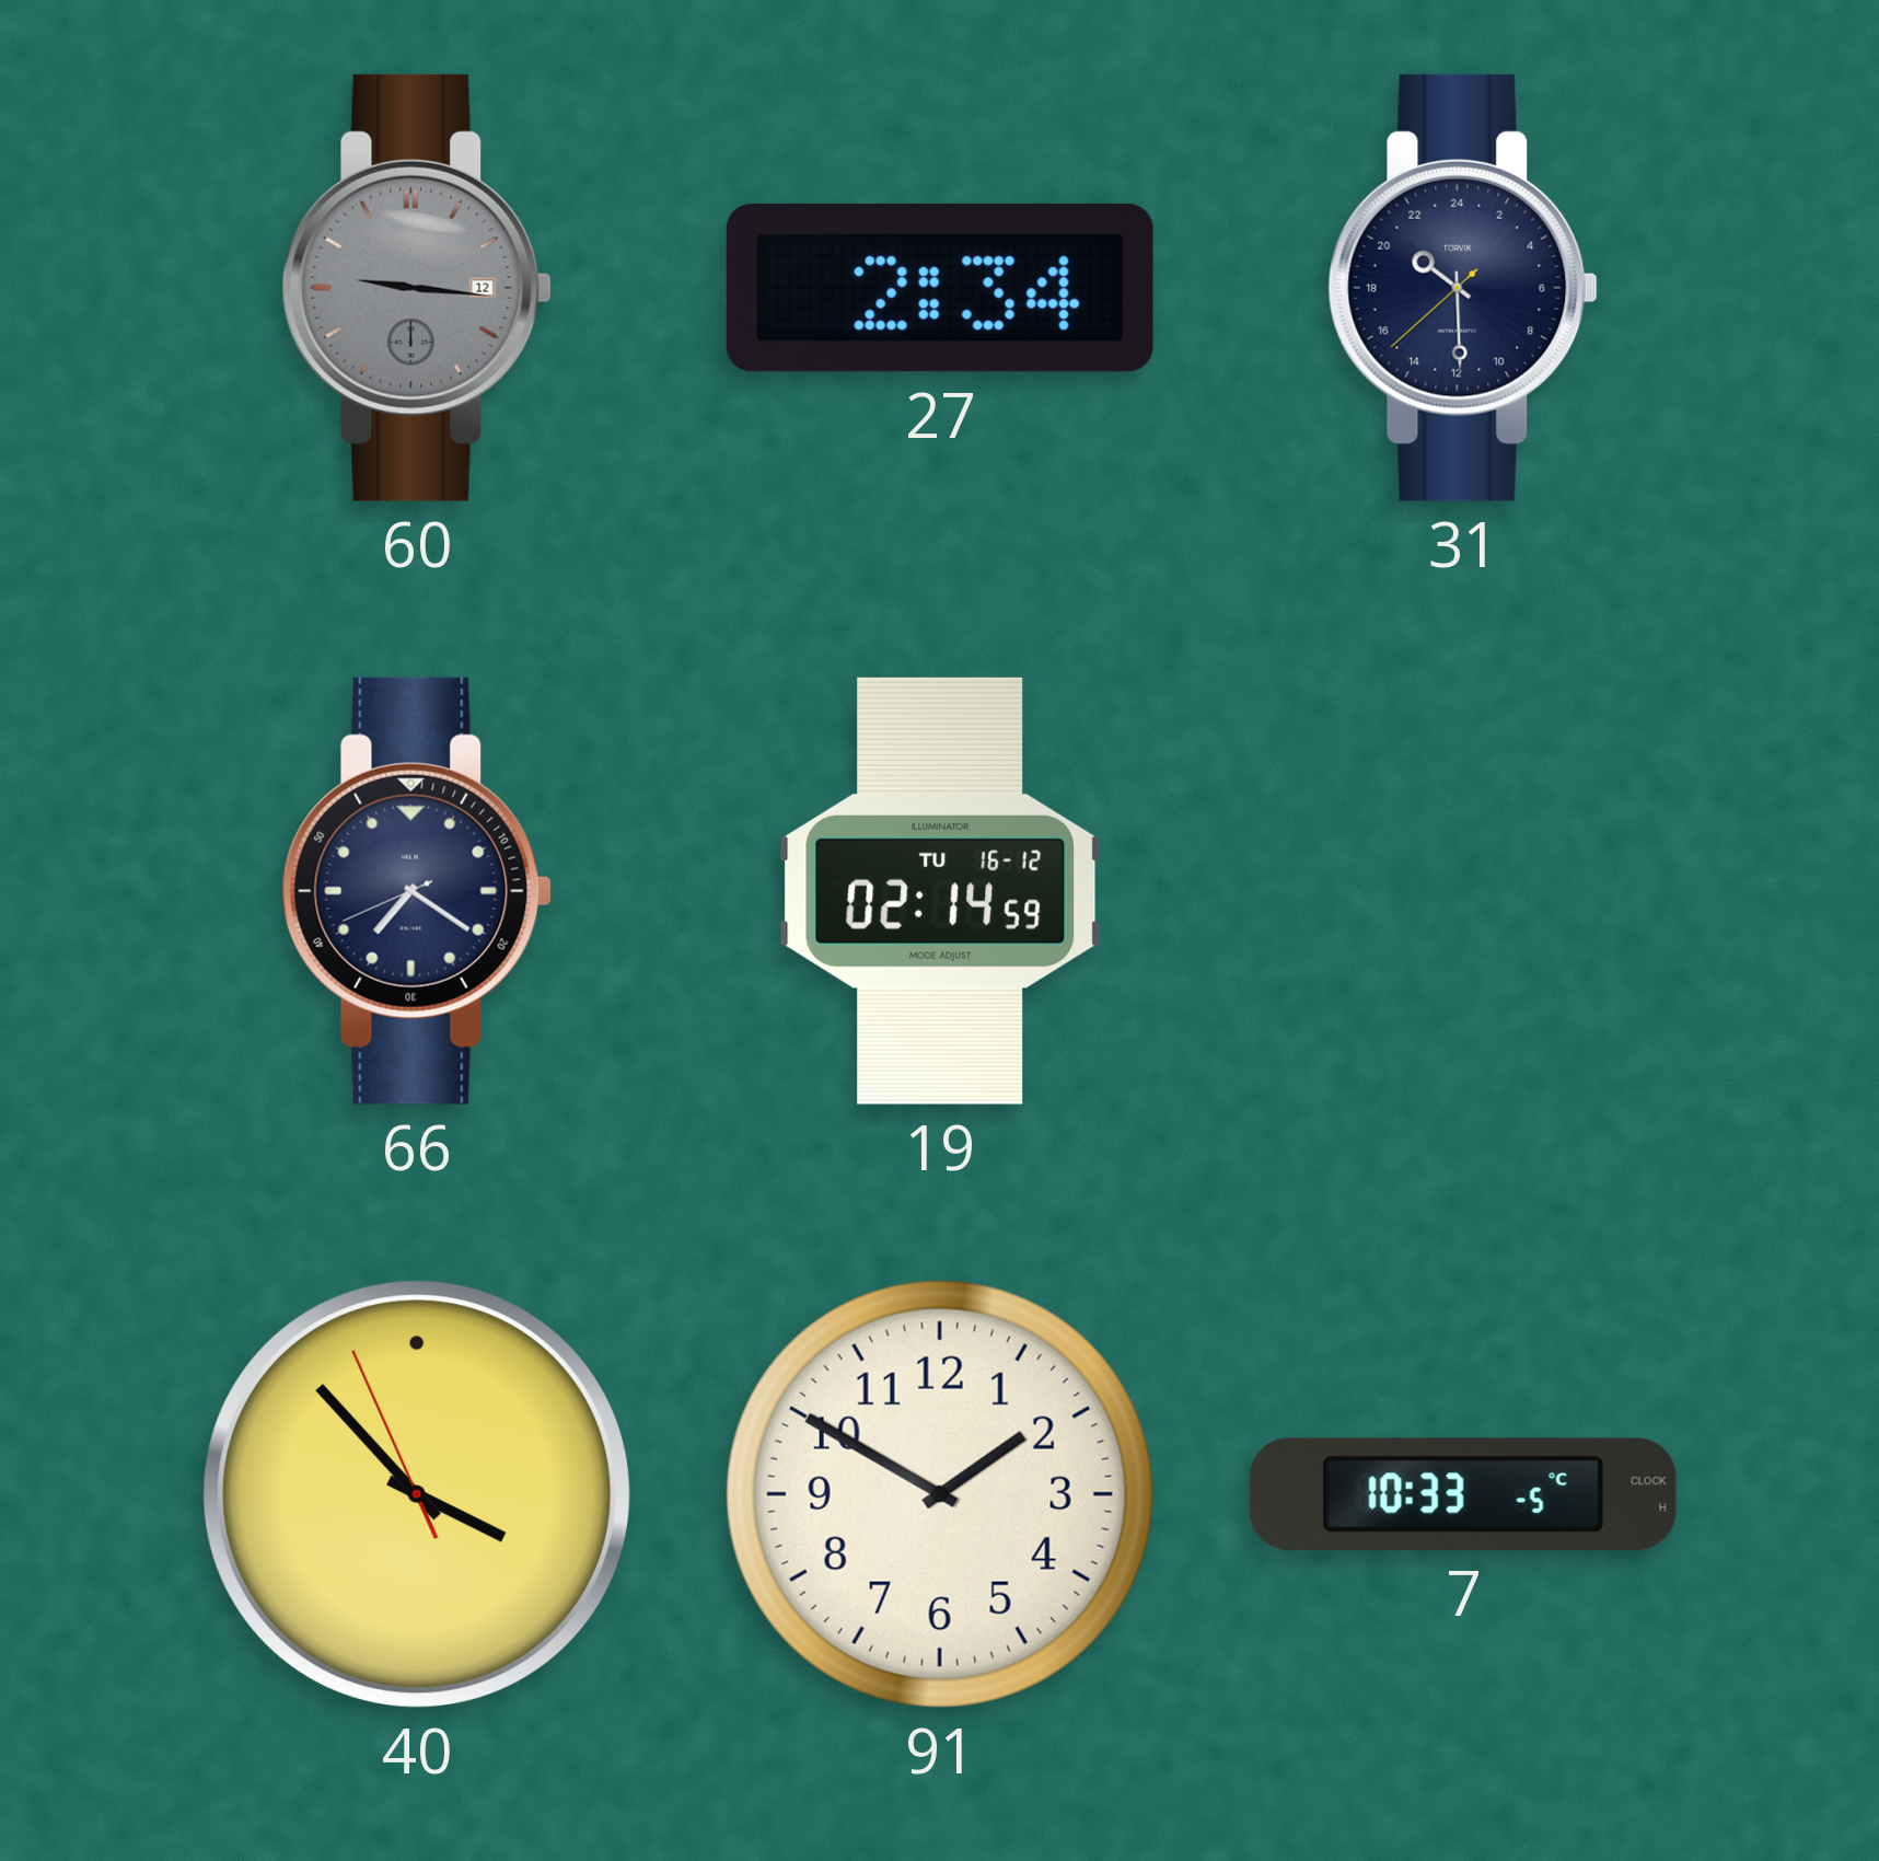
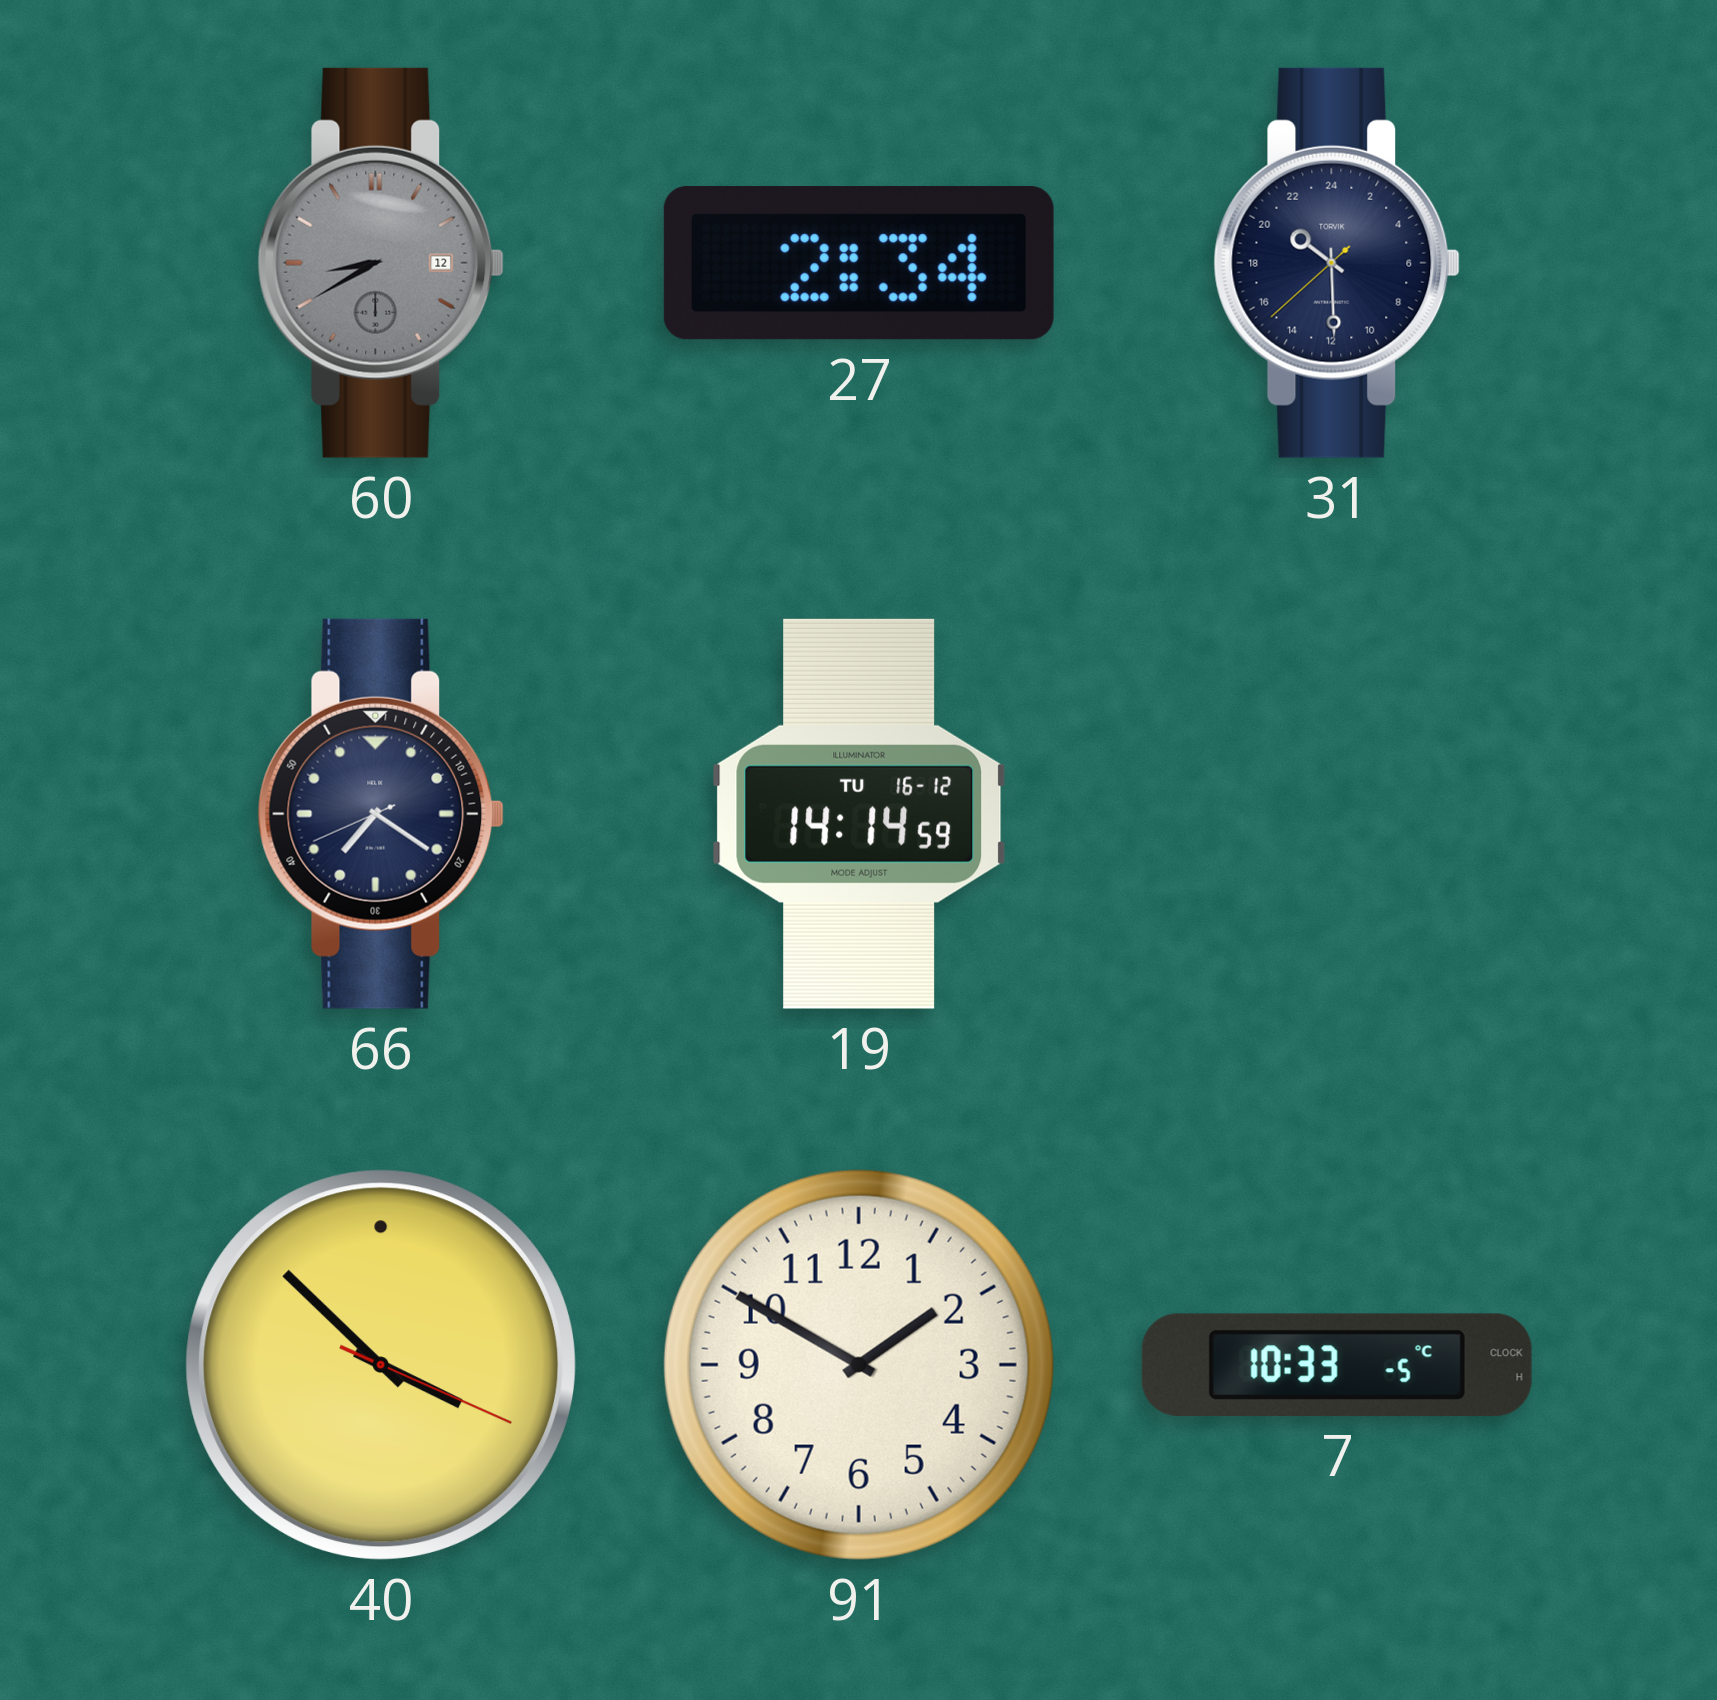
60: 9:16 -> 8:40 (381, 263)
19: 02:14 -> 14:14 (859, 814)
40: 3:52:56 -> 3:52:19 (381, 1365)
